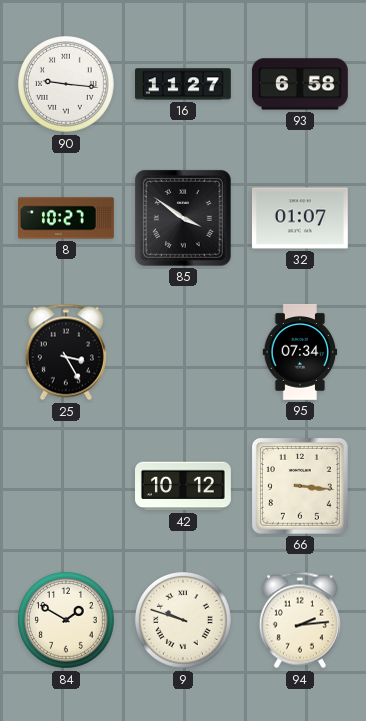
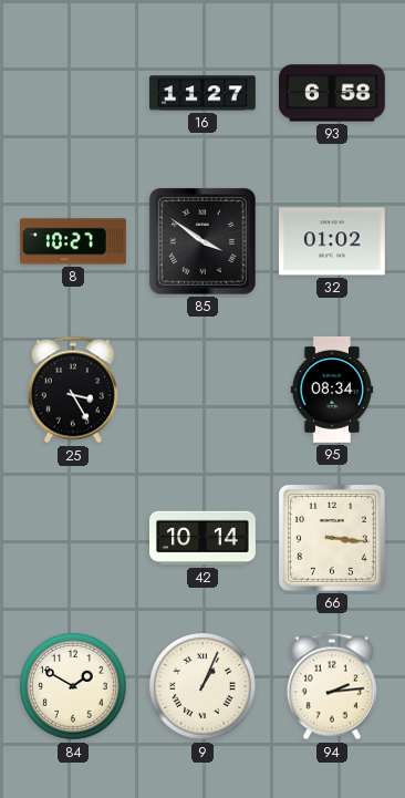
90: 9:16 -> none (67, 85)
32: 01:07 -> 01:02 (332, 241)
95: 07:34 -> 08:34 (332, 390)
42: 10:12 -> 10:14 (204, 538)
9: 9:48 -> 1:04 (204, 687)
